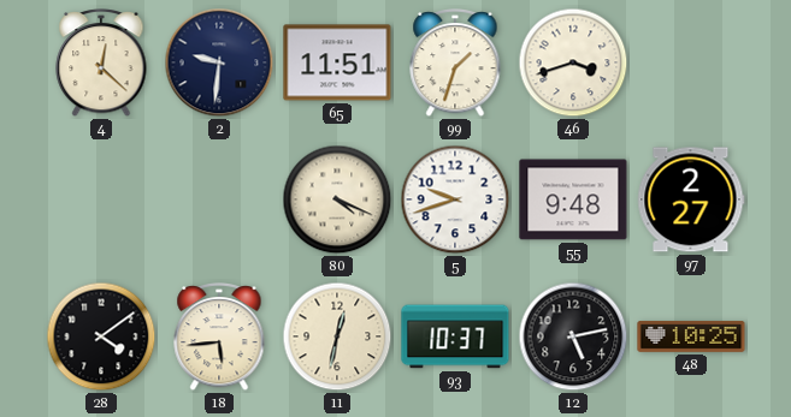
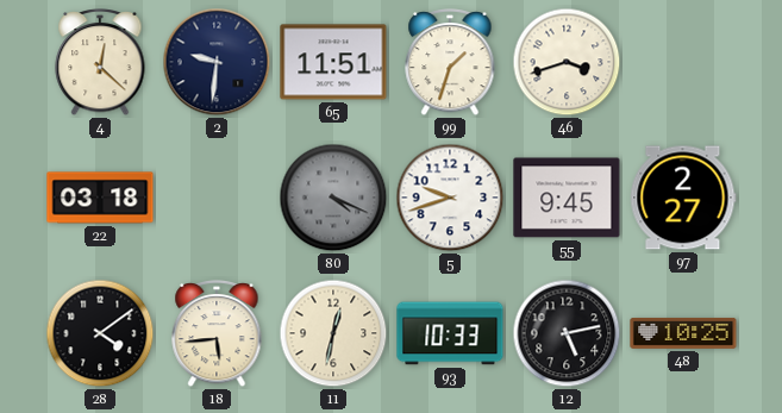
22: none -> 03:18 (100, 198)
80 dial: cream -> grey (333, 198)
55: 9:48 -> 9:45 (567, 198)
93: 10:37 -> 10:33 (450, 333)
